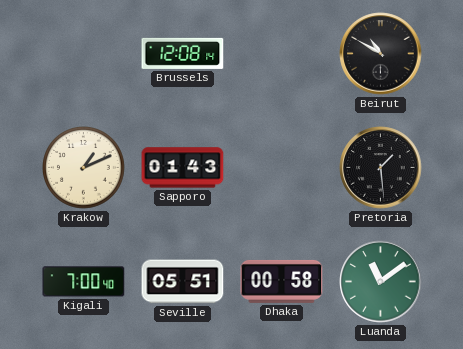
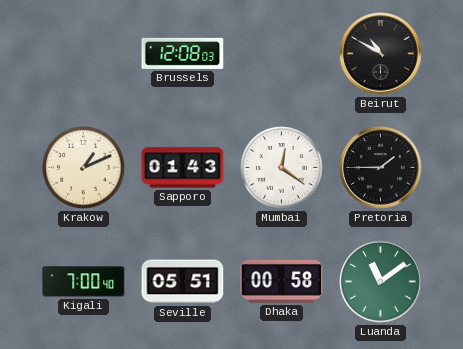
Brussels: 12:08:14 -> 12:08:03 (183, 53)
Mumbai: none -> 12:21 (282, 168)
Pretoria: 1:29 -> 1:45 (381, 168)
